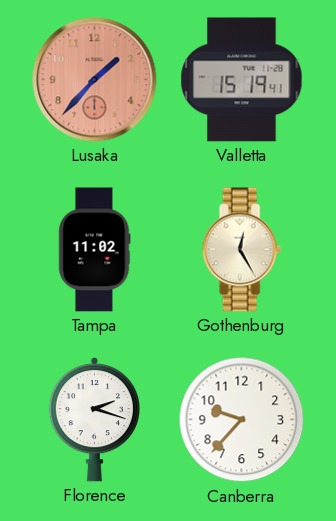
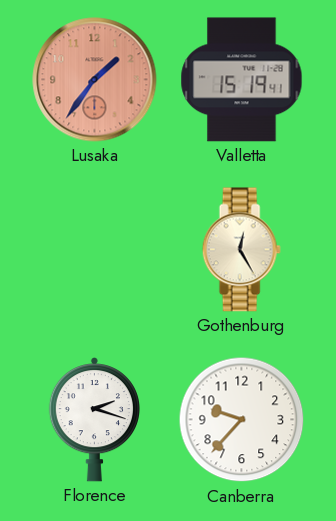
Lusaka: 1:37 -> 1:36 (95, 80)
Tampa: 11:02 -> none (95, 250)
